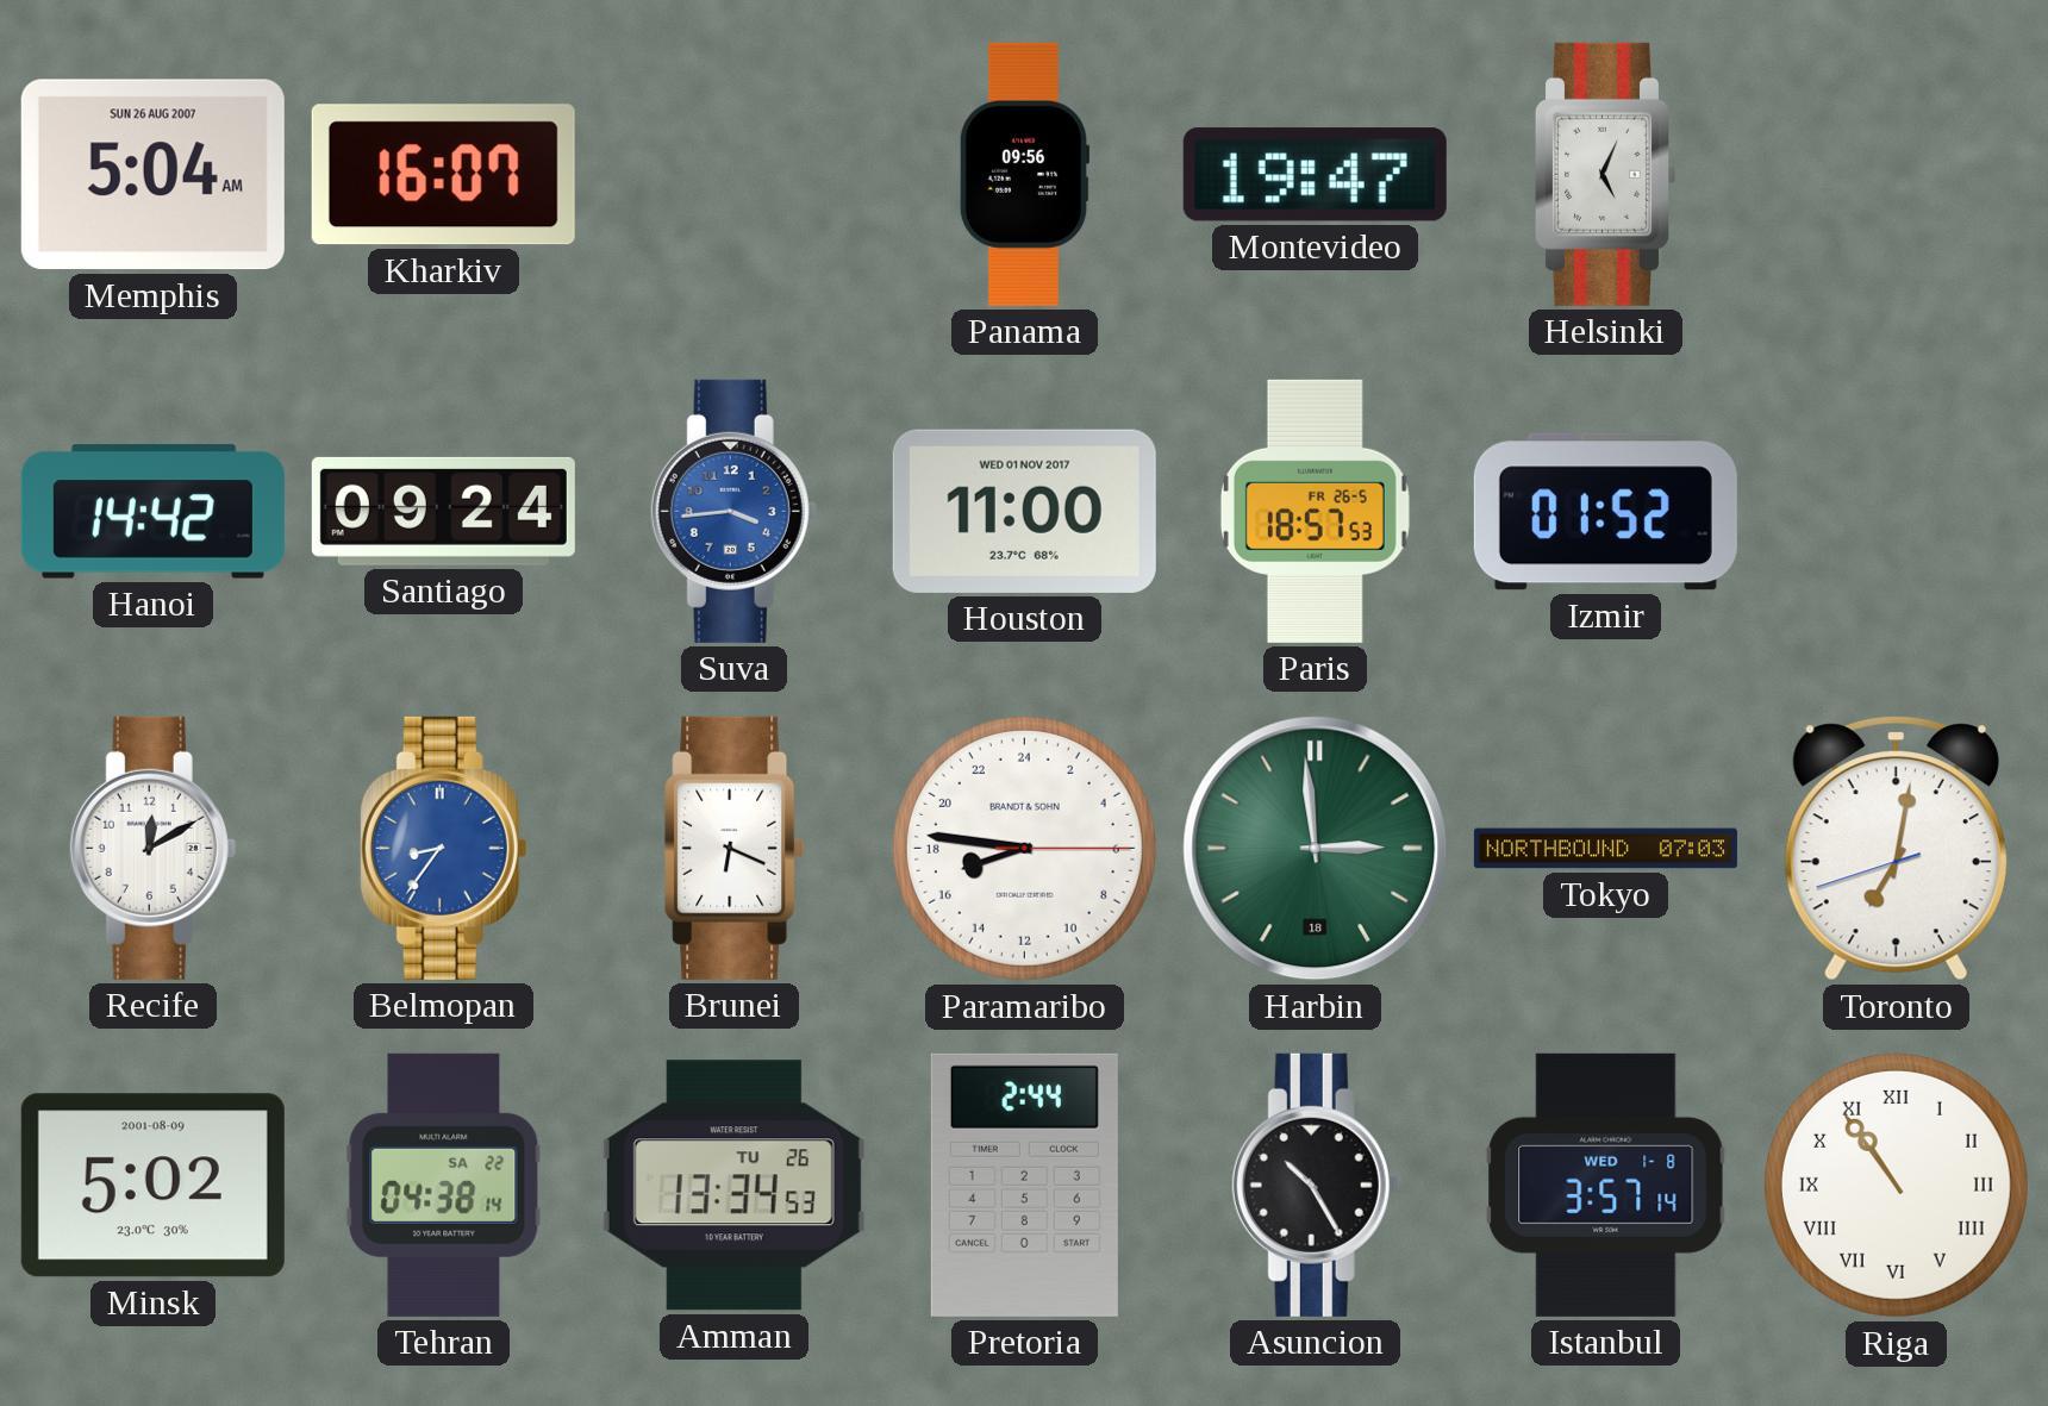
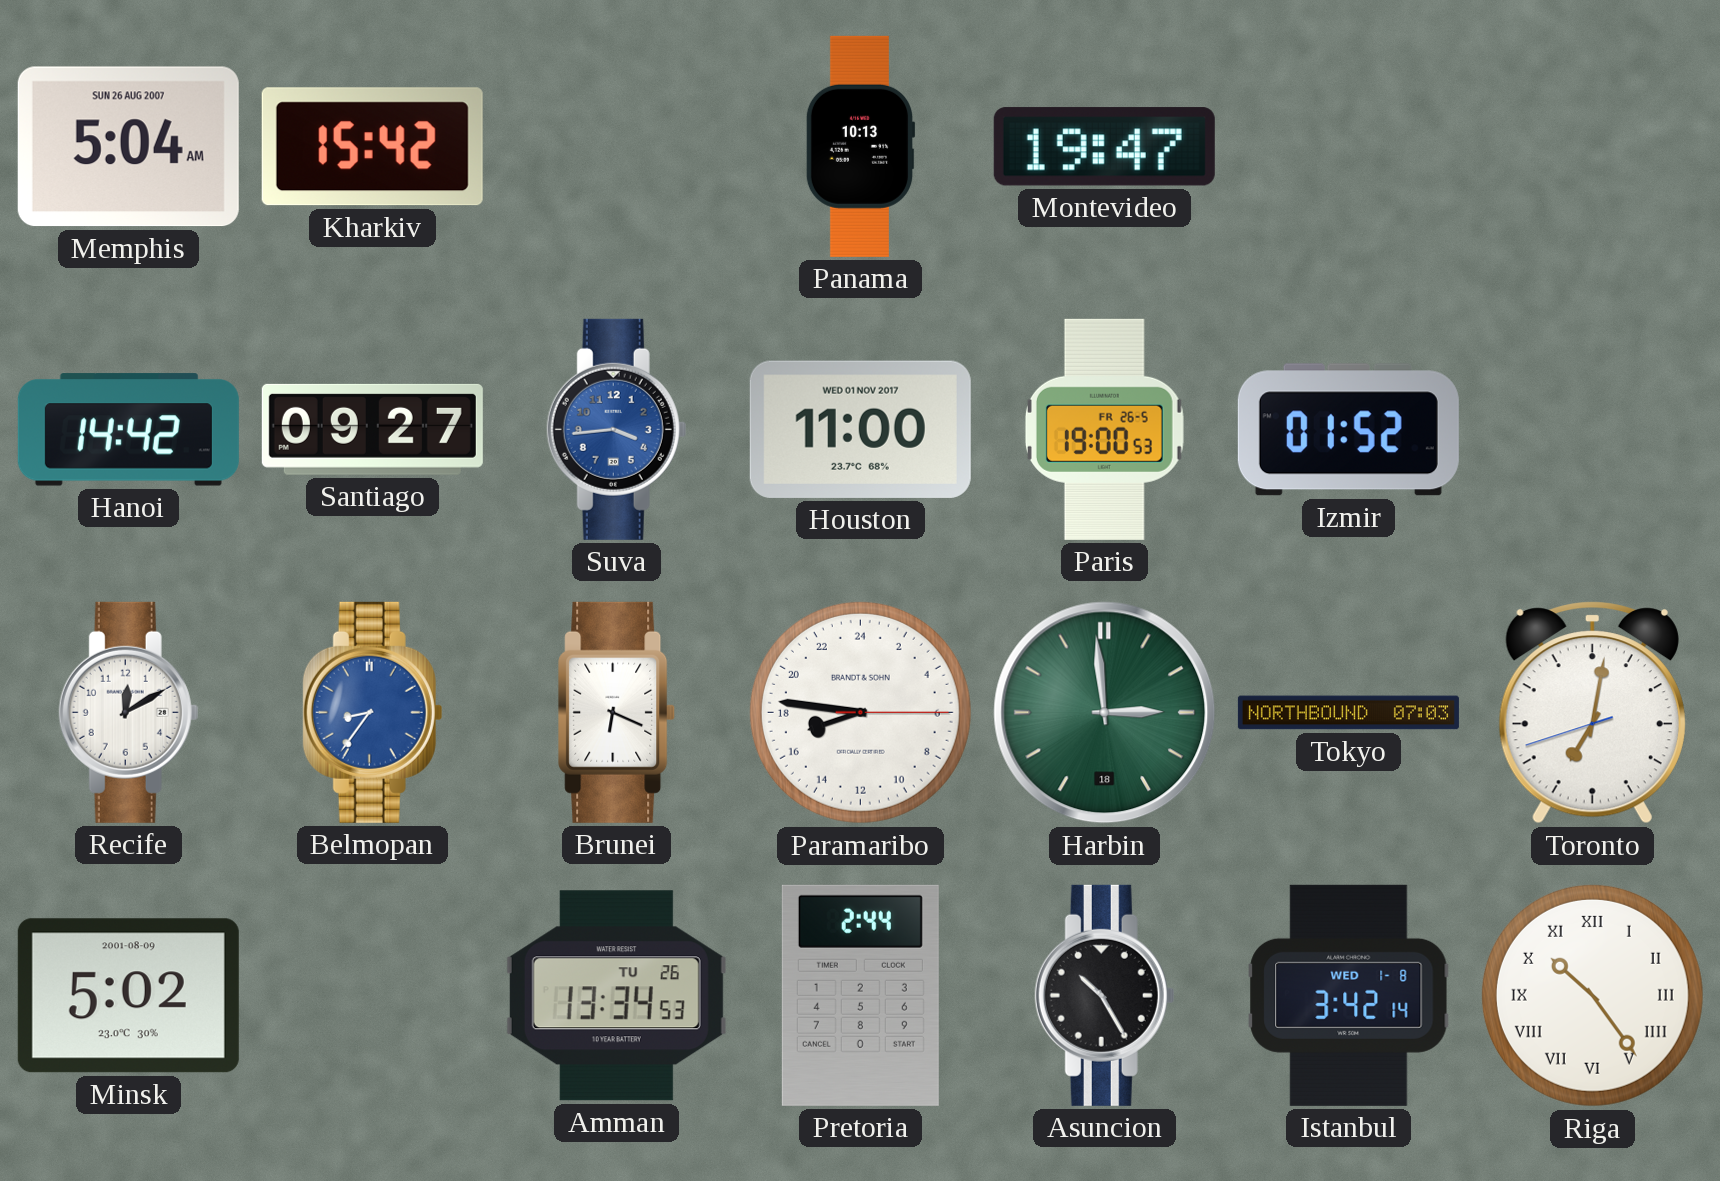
Kharkiv: 16:07 -> 15:42 (372, 147)
Panama: 09:56 -> 10:13 (860, 146)
Helsinki: 5:04 -> none (1605, 174)
Santiago: 09:24 -> 09:27 (372, 429)
Paris: 18:57 -> 19:00 (1104, 429)
Tehran: 04:38 -> none (444, 1185)
Istanbul: 3:57 -> 3:42 (1349, 995)
Riga: 10:54 -> 10:24 (1592, 995)
